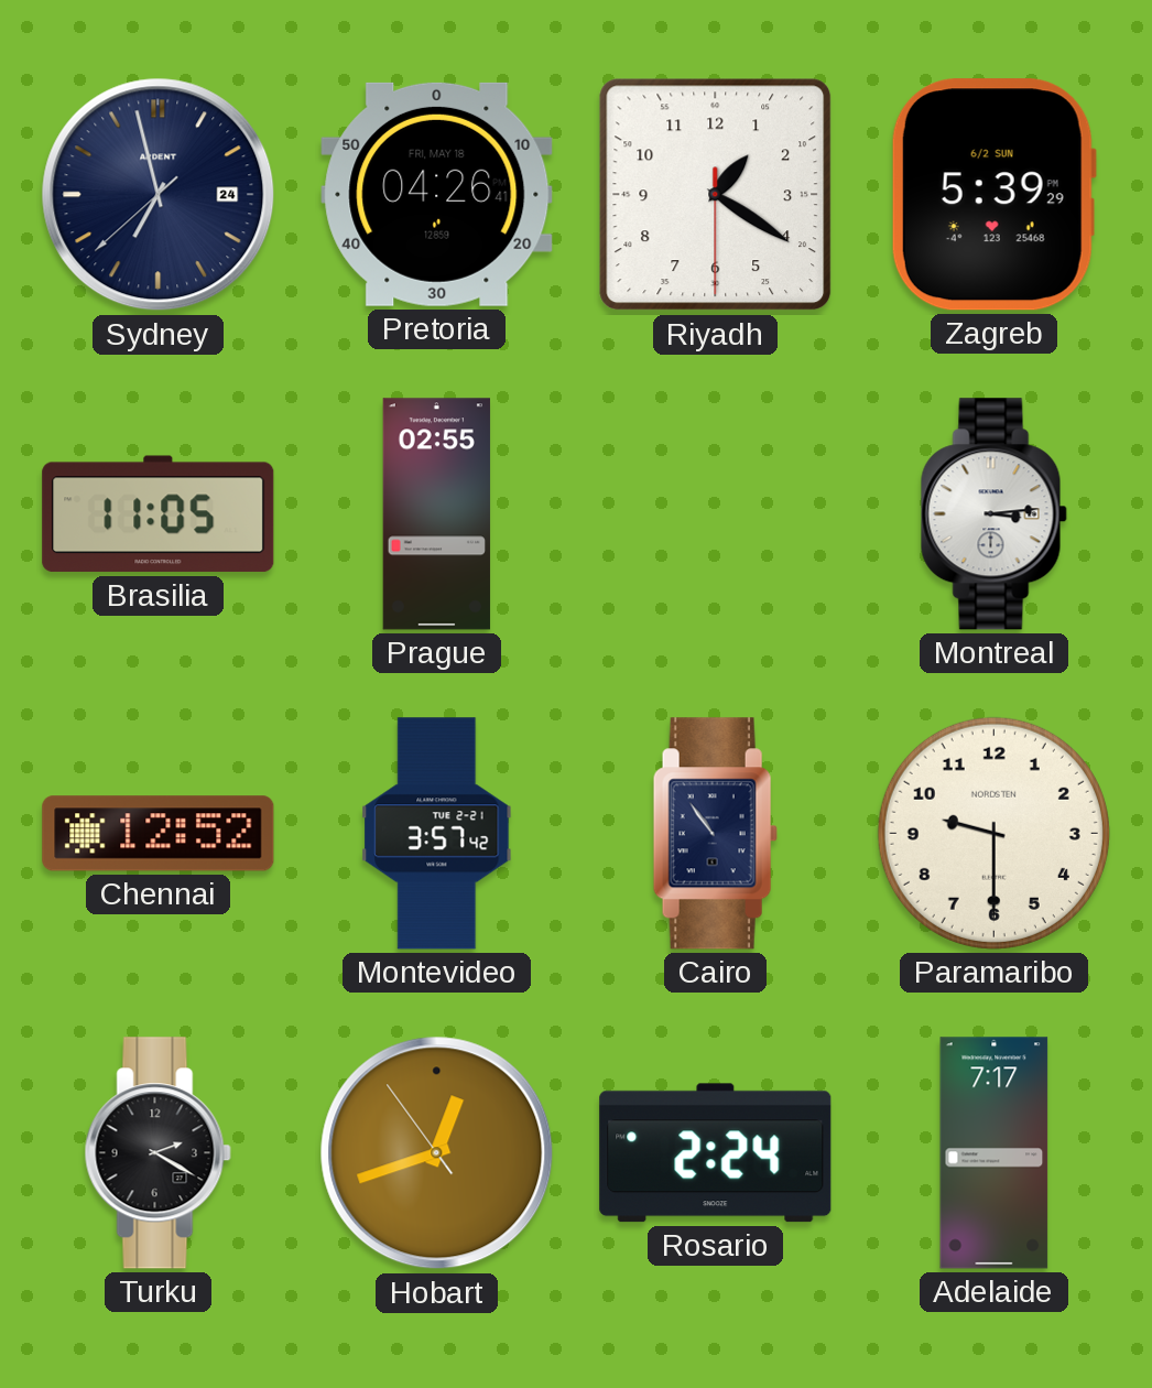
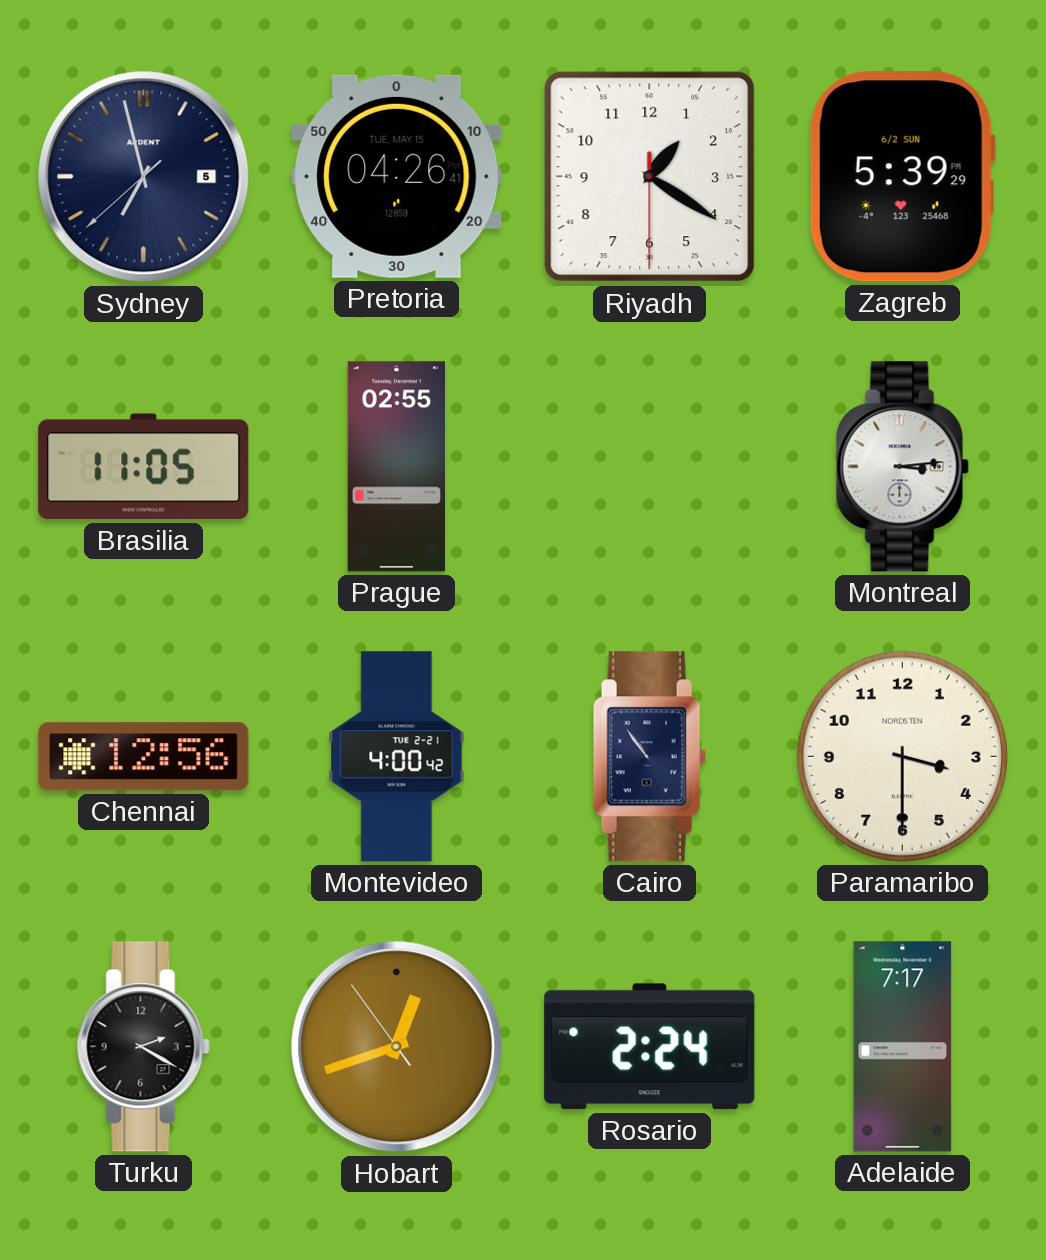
Sydney date: 24 -> 5 (144, 177)
Pretoria date: FRI, MAY 18 -> TUE, MAY 15 (397, 176)
Chennai: 12:52 -> 12:56 (144, 757)
Montevideo: 3:57 -> 4:00 (397, 757)
Paramaribo: 9:30 -> 3:30 (902, 756)
